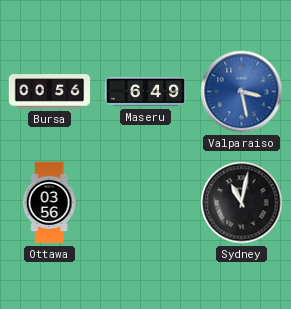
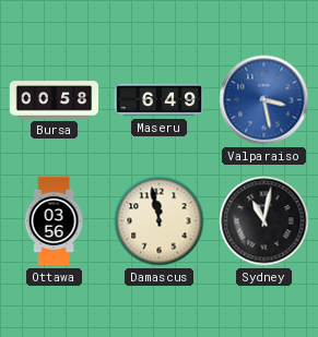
Bursa: 00:56 -> 00:58 (55, 100)
Damascus: none -> 11:58 (160, 221)
